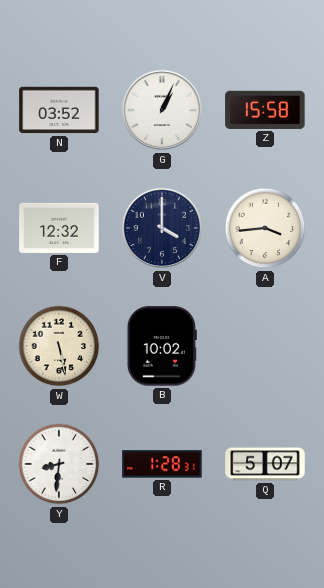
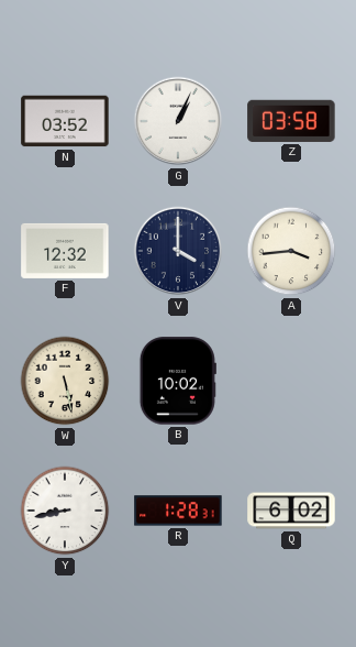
Z: 15:58 -> 03:58 (291, 121)
Y: 8:31 -> 8:43 (65, 511)
Q: 5:07 -> 6:02 (291, 511)
